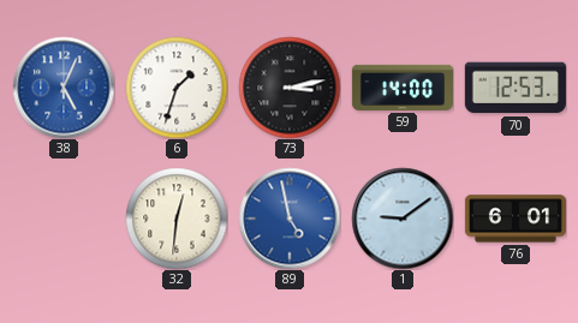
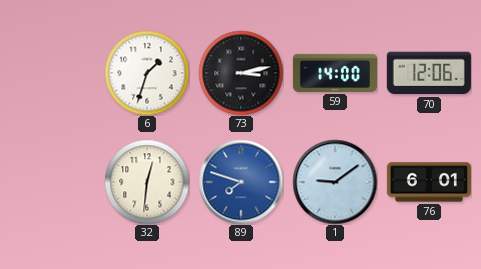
38: 5:04 -> none (64, 88)
70: 12:53 -> 12:06 (429, 73)
89: 4:58 -> 7:48 (241, 182)
